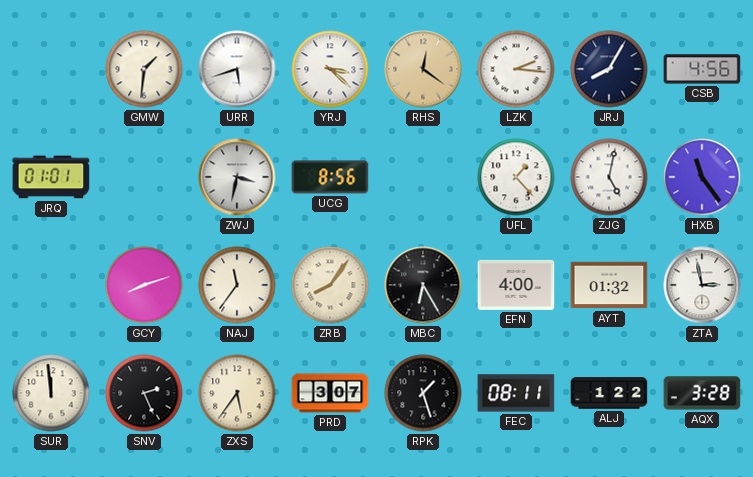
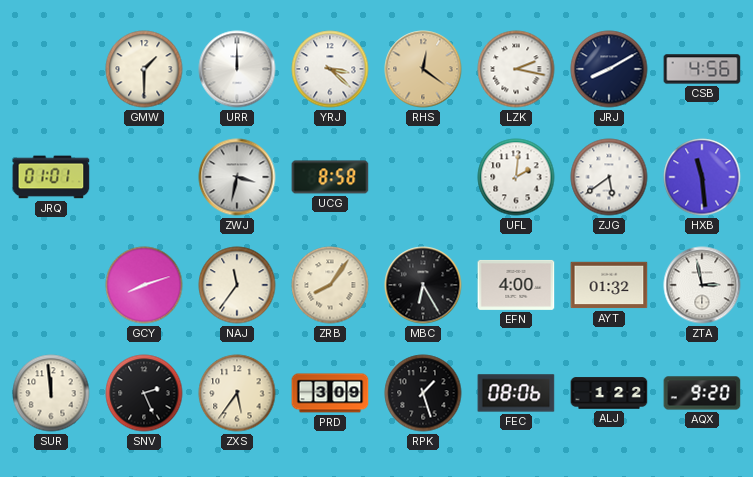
GMW: 1:31 -> 1:30 (144, 69)
URR: 5:42 -> 12:00 (237, 69)
LZK: 2:16 -> 2:17 (516, 69)
JRJ: 8:05 -> 8:10 (609, 69)
UCG: 8:56 -> 8:58 (330, 177)
UFL: 1:23 -> 2:01 (516, 177)
ZJG: 5:02 -> 5:39 (609, 177)
HXB: 11:24 -> 11:29 (702, 177)
PRD: 3:07 -> 3:09 (330, 393)
FEC: 08:11 -> 08:06 (516, 393)
AQX: 3:28 -> 9:20 (702, 393)
